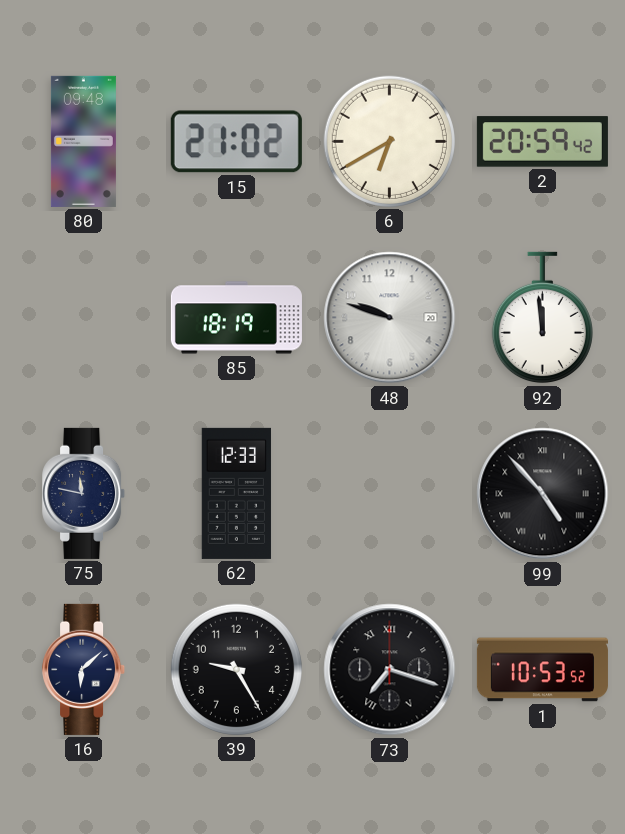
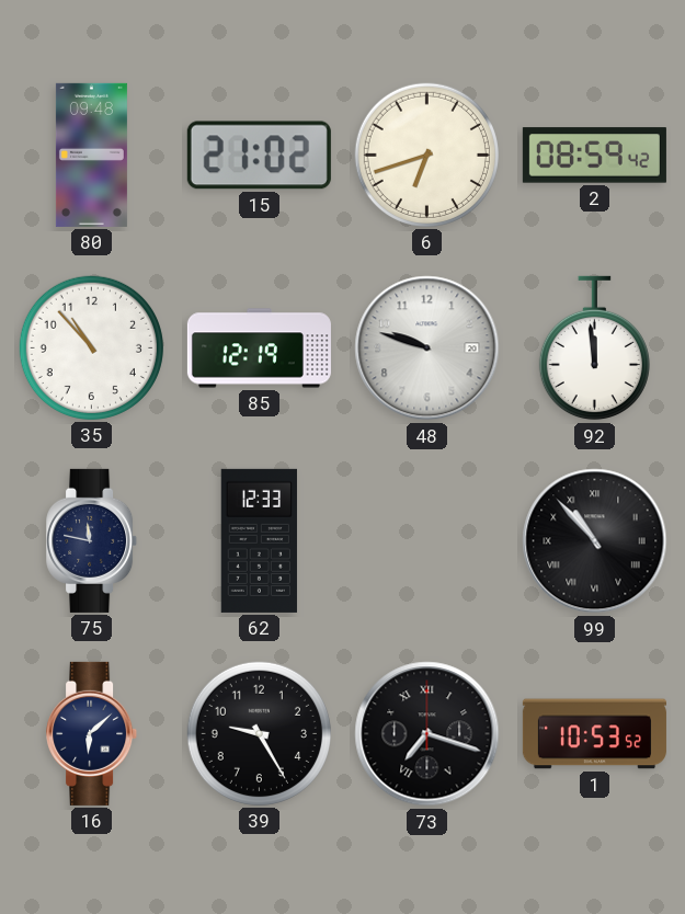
6: 6:40 -> 6:42 (426, 155)
2: 20:59 -> 08:59 (594, 156)
35: none -> 10:53 (91, 347)
85: 18:19 -> 12:19 (259, 349)
99: 4:53 -> 10:53 (595, 541)
